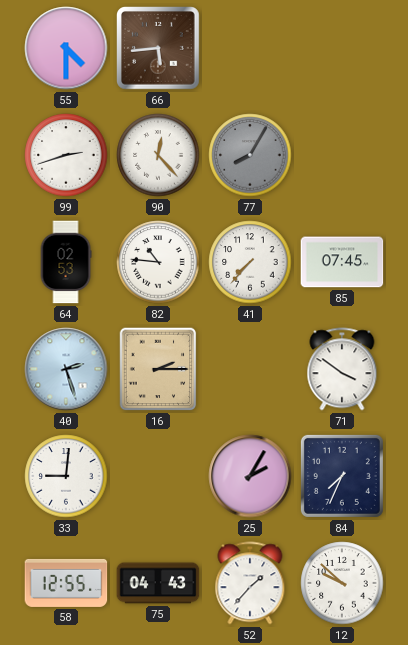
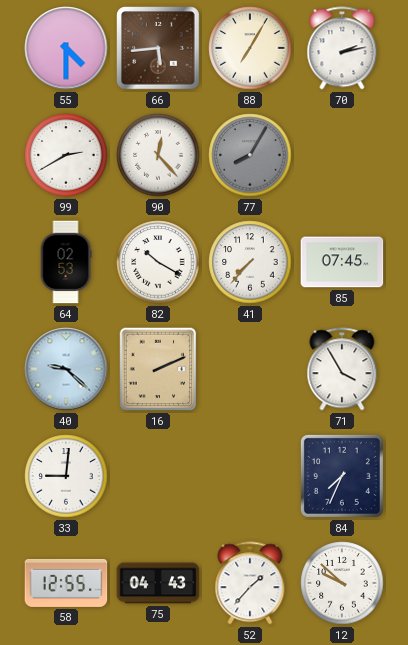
88: none -> 7:05 (250, 48)
70: none -> 2:13 (342, 48)
99: 2:42 -> 2:40 (66, 155)
82: 10:46 -> 10:20 (158, 262)
40: 2:27 -> 9:22 (66, 369)
16: 2:15 -> 2:11 (158, 369)
71: 3:51 -> 3:55 (342, 369)
25: 2:05 -> none (250, 476)
